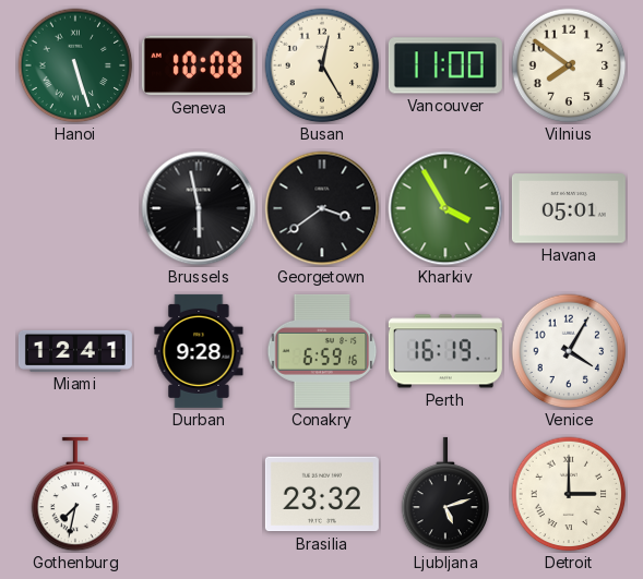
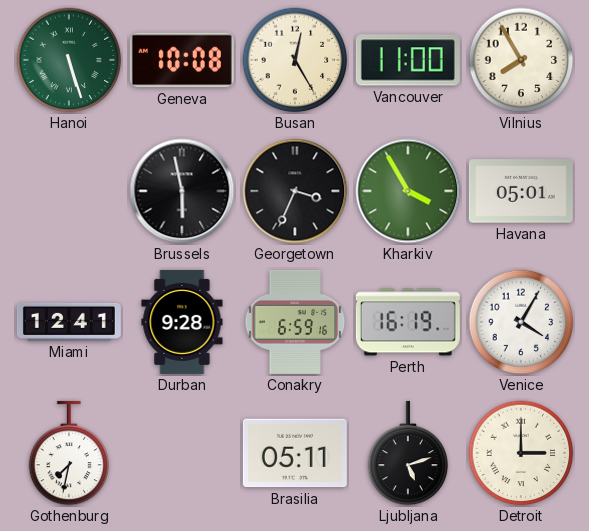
Vilnius: 7:51 -> 7:55 (521, 60)
Georgetown: 3:39 -> 3:34 (295, 191)
Brasilia: 23:32 -> 05:11 (295, 453)
